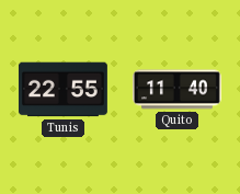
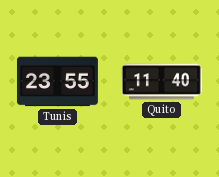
Tunis: 22:55 -> 23:55 (57, 82)
